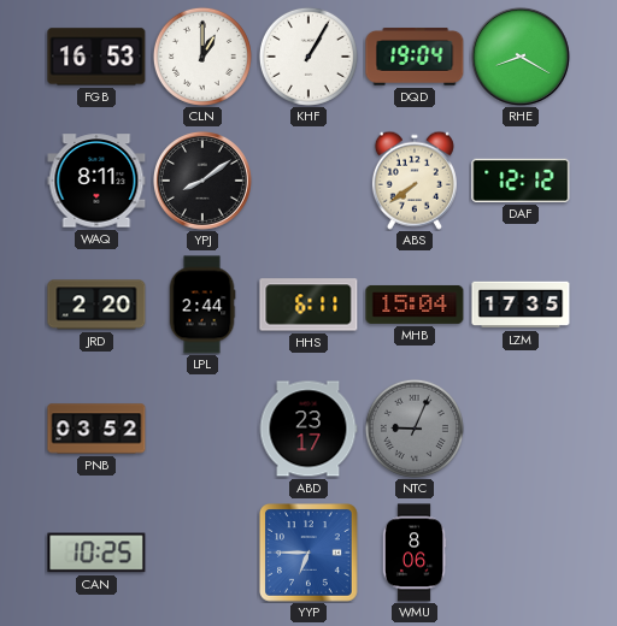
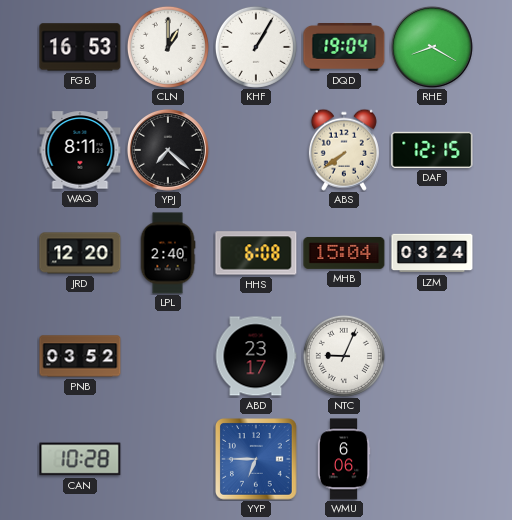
YPJ: 8:09 -> 7:22 (168, 150)
DAF: 12:12 -> 12:15 (432, 150)
JRD: 2:20 -> 12:20 (80, 253)
LPL: 2:44 -> 2:40 (168, 253)
HHS: 6:11 -> 6:08 (256, 253)
LZM: 17:35 -> 03:24 (432, 253)
NTC dial: grey -> white (344, 356)
CAN: 10:25 -> 10:28 (80, 459)
WMU: 8:06 -> 6:06 (344, 459)
